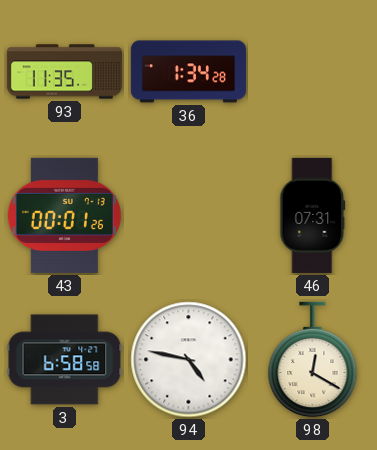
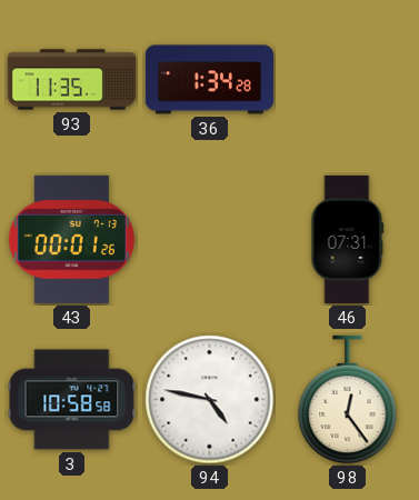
3: 6:58 -> 10:58 (72, 400)
98: 12:20 -> 12:24 (348, 400)
